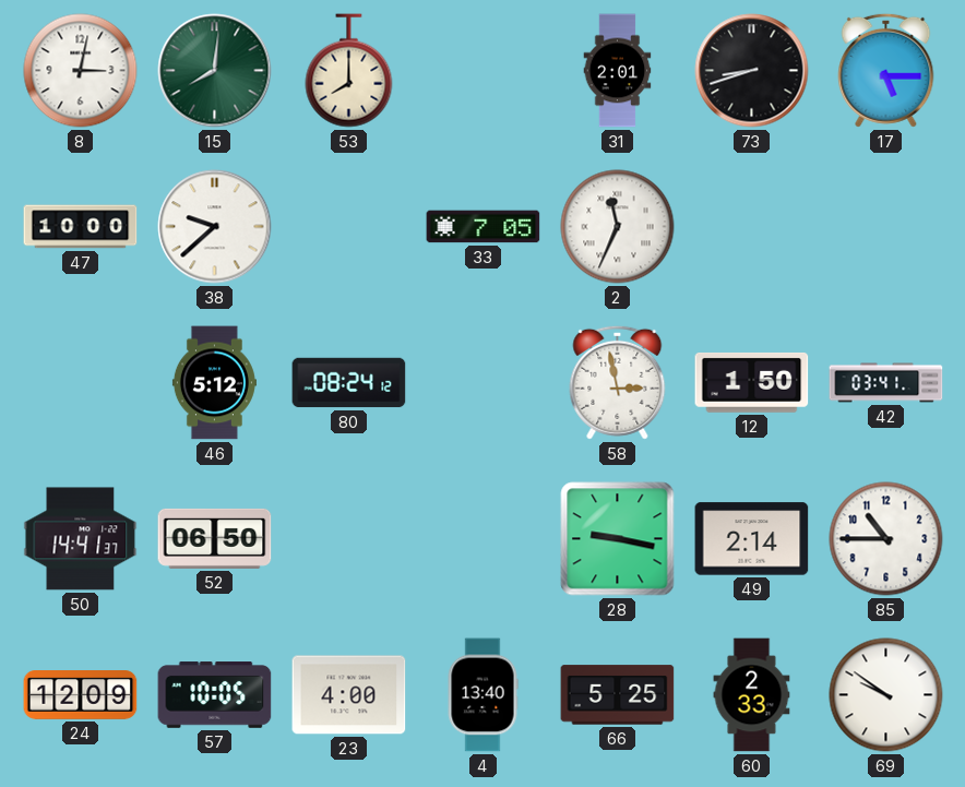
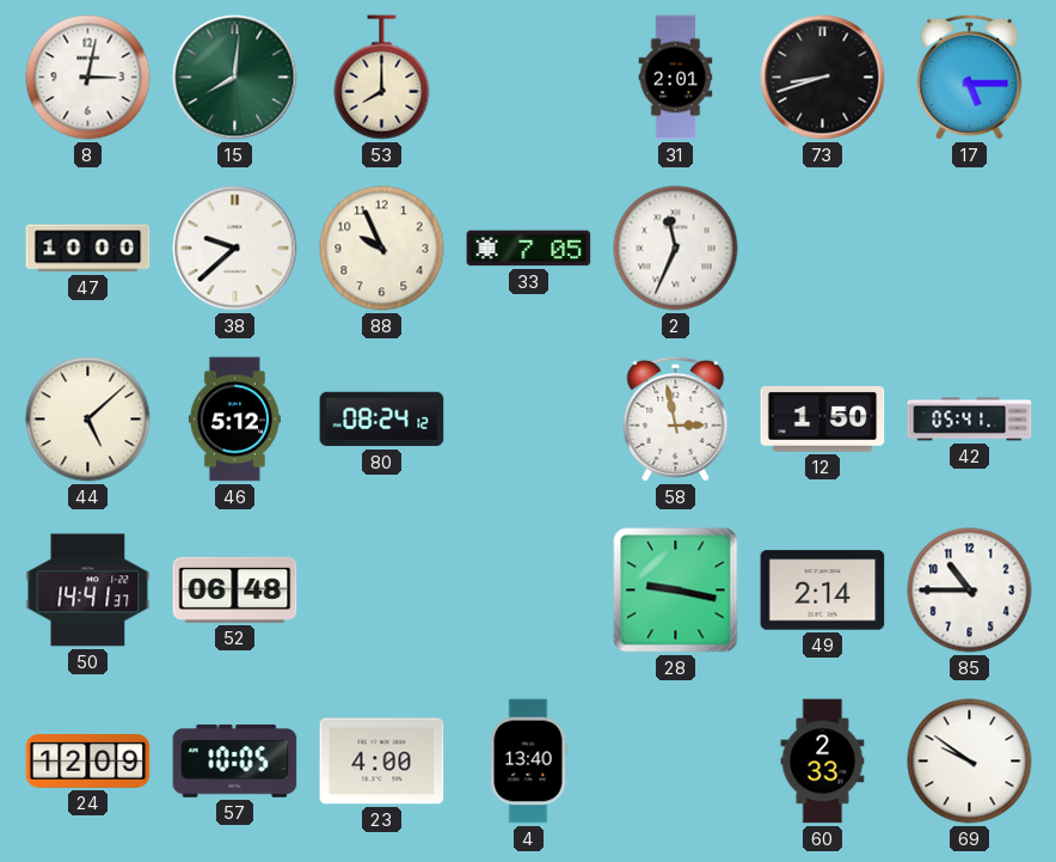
88: none -> 9:56 (382, 249)
44: none -> 5:08 (88, 420)
42: 03:41 -> 05:41 (970, 420)
52: 06:50 -> 06:48 (235, 589)
66: 5:25 -> none (618, 695)
